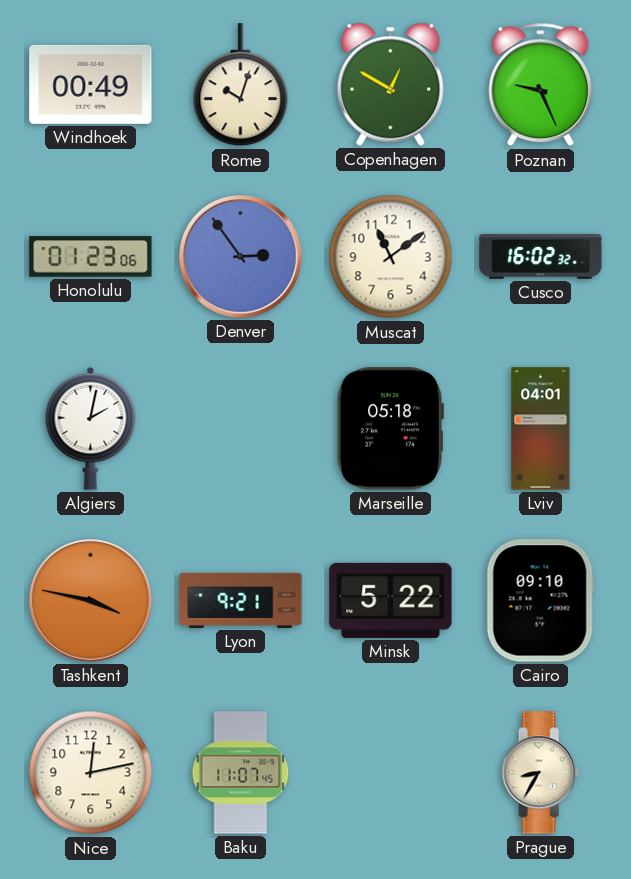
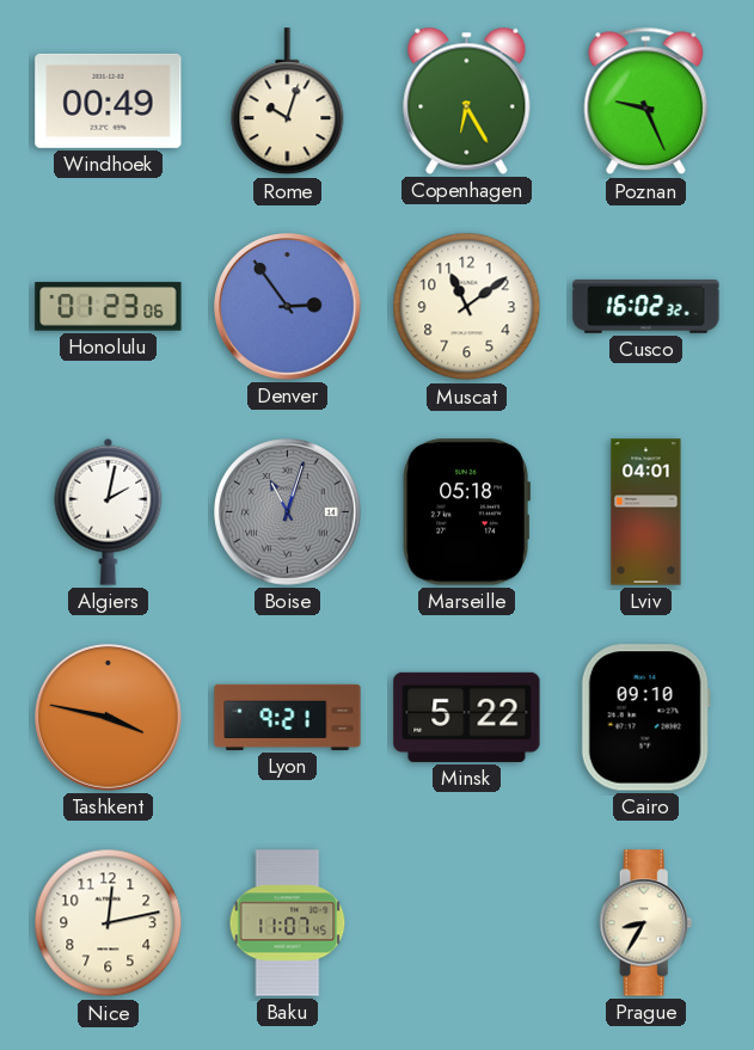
Copenhagen: 12:50 -> 6:25 (467, 100)
Boise: none -> 11:03 (288, 512)
